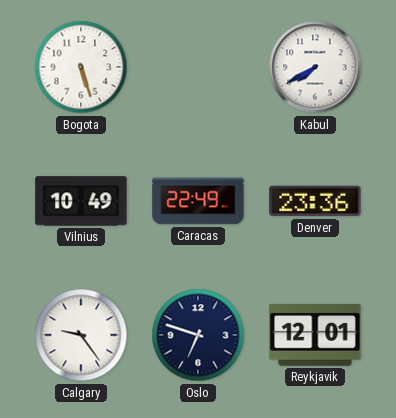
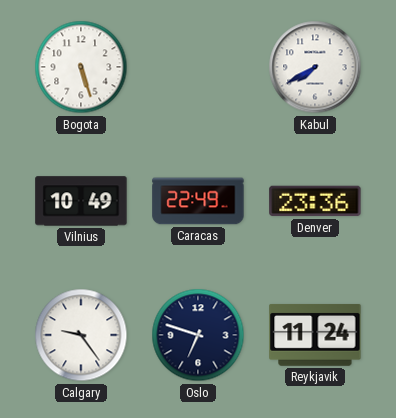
Reykjavik: 12:01 -> 11:24 (315, 335)
